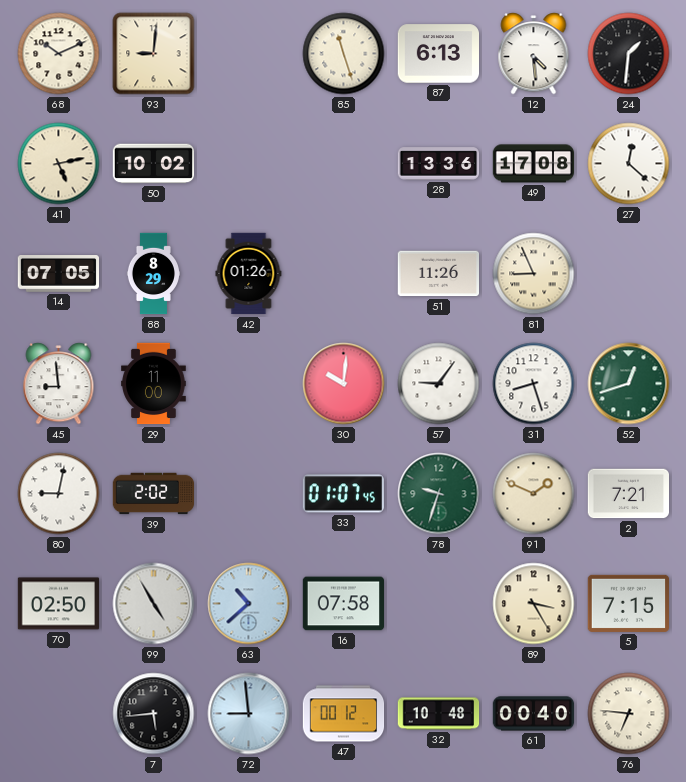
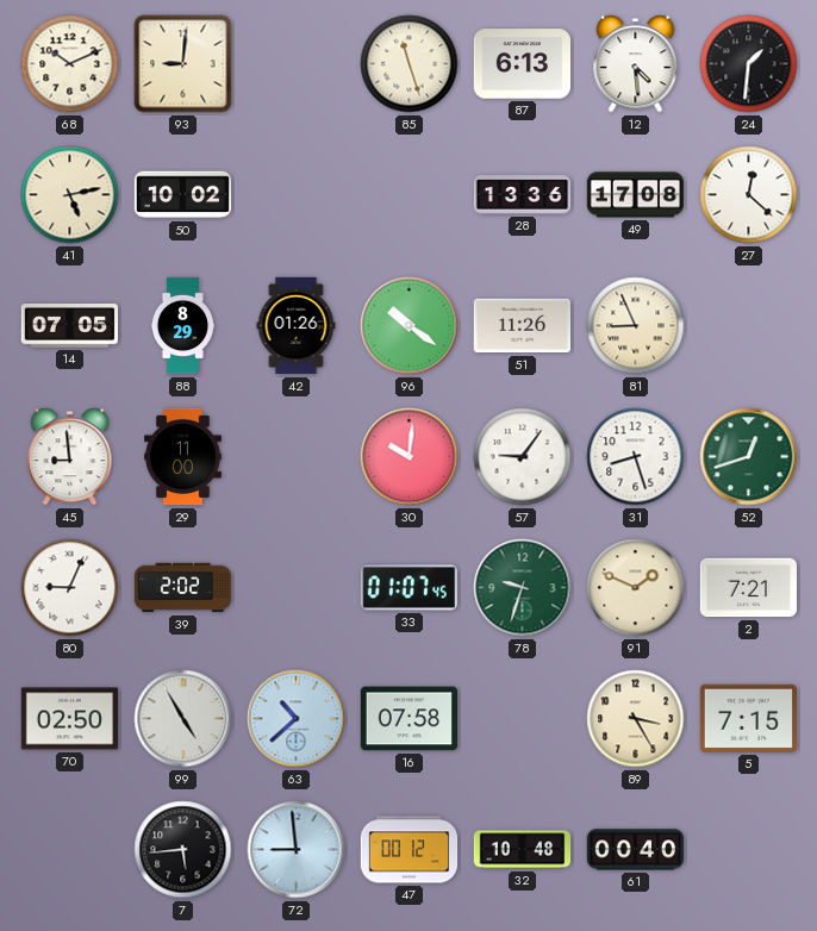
96: none -> 10:21 (410, 326)
80: 9:02 -> 9:04 (70, 588)
76: 6:46 -> none (629, 714)
